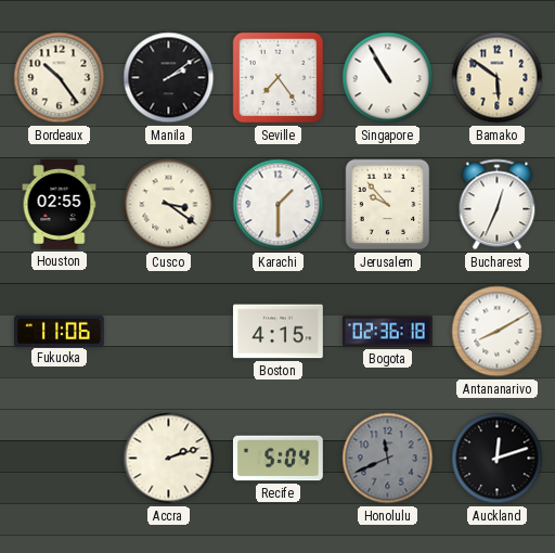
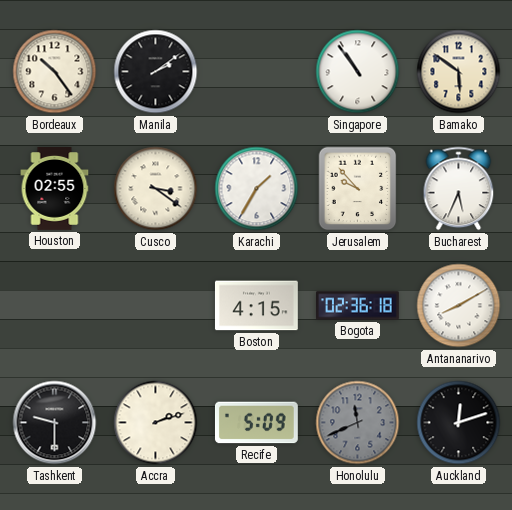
Seville: 7:24 -> none (279, 78)
Singapore: 10:55 -> 10:54 (358, 72)
Karachi: 1:30 -> 1:35 (257, 189)
Bucharest: 12:34 -> 5:34 (459, 189)
Fukuoka: 11:06 -> none (60, 331)
Tashkent: none -> 9:30 (55, 423)
Recife: 5:04 -> 5:09 (256, 423)
